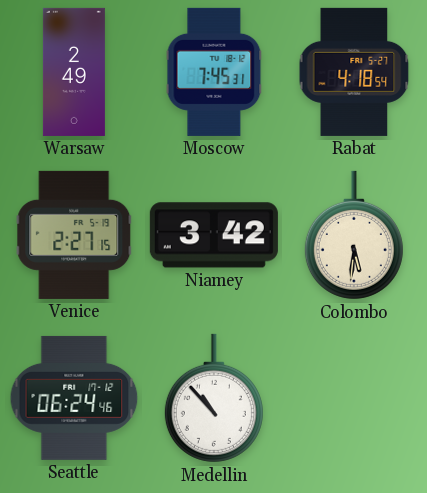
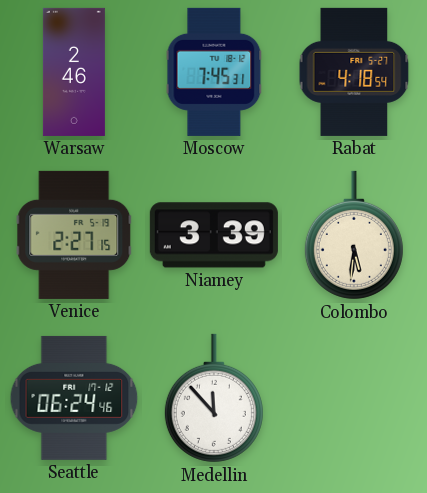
Warsaw: 2:49 -> 2:46 (74, 72)
Niamey: 3:42 -> 3:39 (214, 235)
Medellin: 10:53 -> 11:53 (214, 398)
